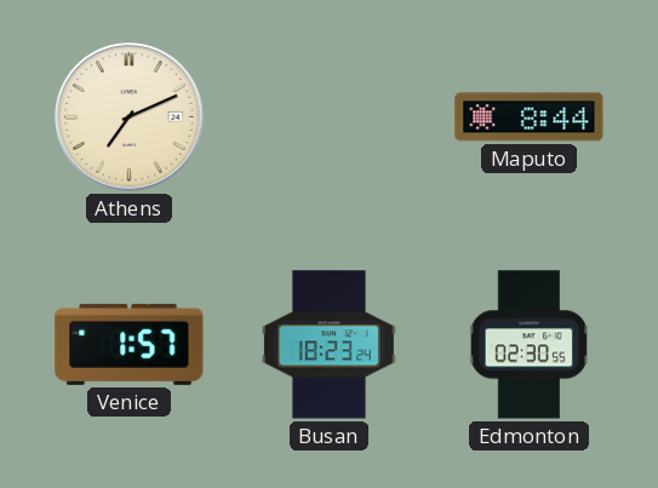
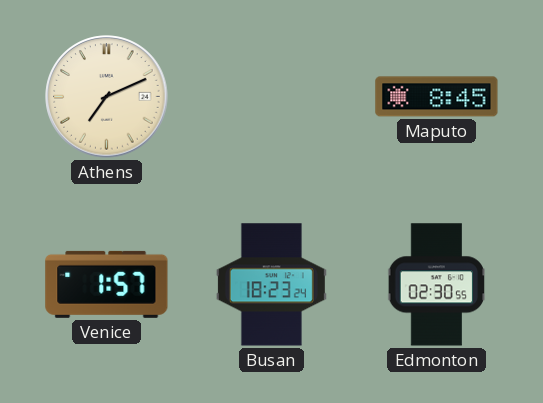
Maputo: 8:44 -> 8:45 (437, 97)
